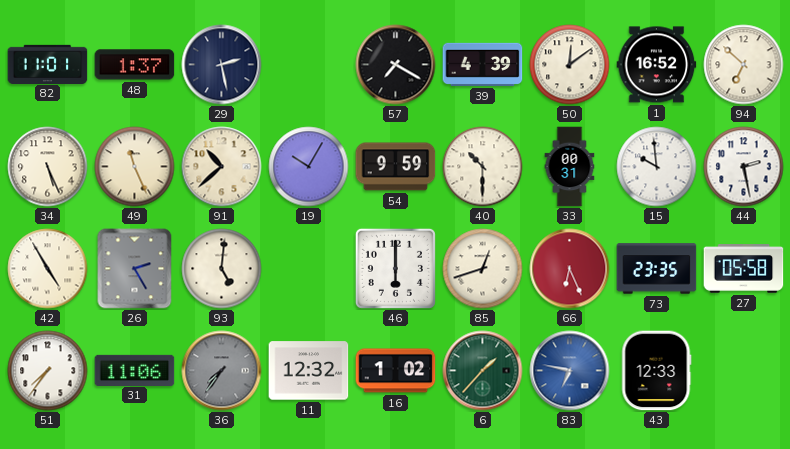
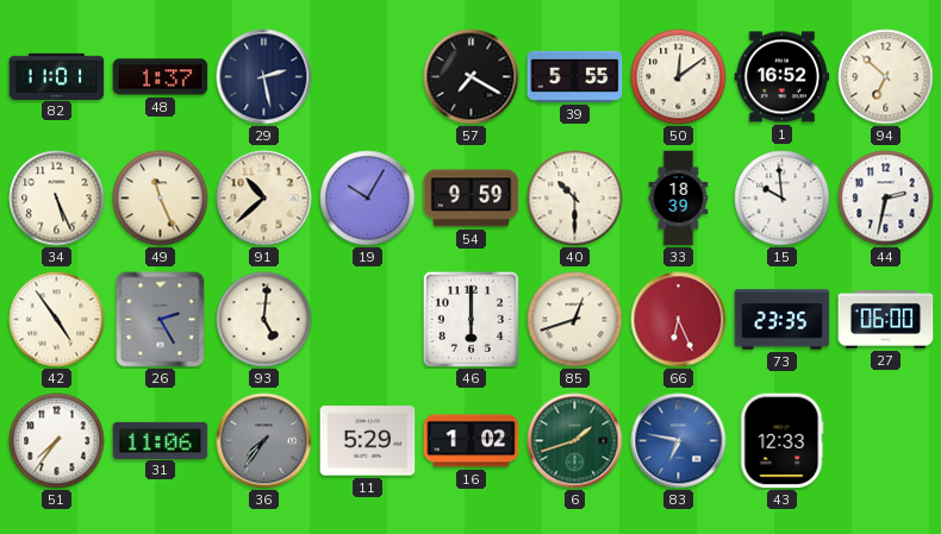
39: 4:39 -> 5:55 (575, 76)
33: 00:31 -> 18:39 (679, 199)
44: 2:28 -> 2:32 (886, 199)
42: 4:55 -> 4:54 (57, 320)
27: 05:58 -> 06:00 (886, 320)
11: 12:32 -> 5:29 (368, 441)
6: 1:37 -> 1:42 (575, 441)
